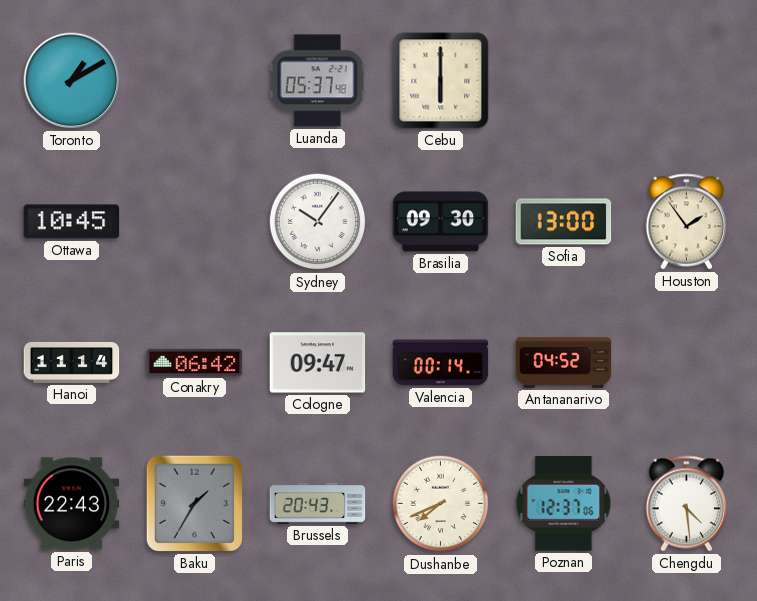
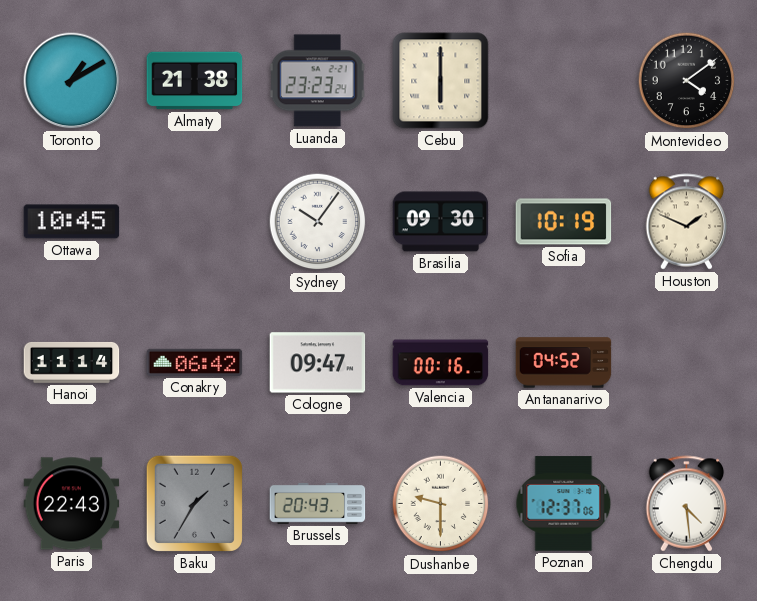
Almaty: none -> 21:38 (195, 81)
Luanda: 05:37 -> 23:23 (317, 81)
Montevideo: none -> 4:09 (687, 81)
Sofia: 13:00 -> 10:19 (564, 222)
Houston: 1:54 -> 1:49 (687, 222)
Valencia: 00:14 -> 00:16 (441, 363)
Dushanbe: 7:41 -> 9:30 (441, 504)
